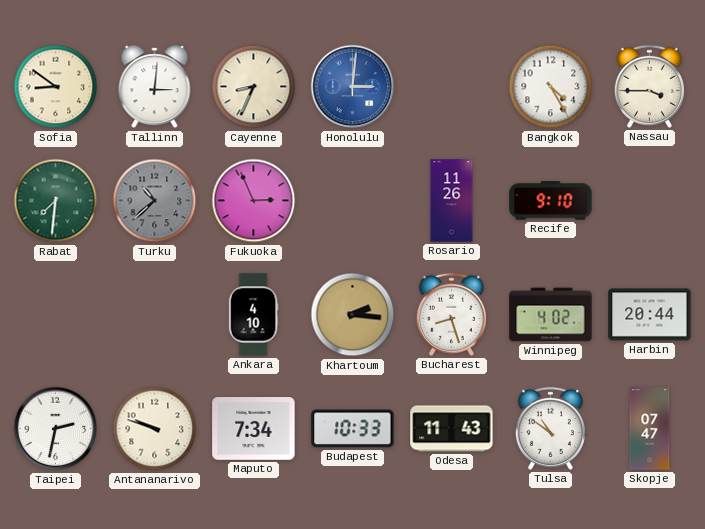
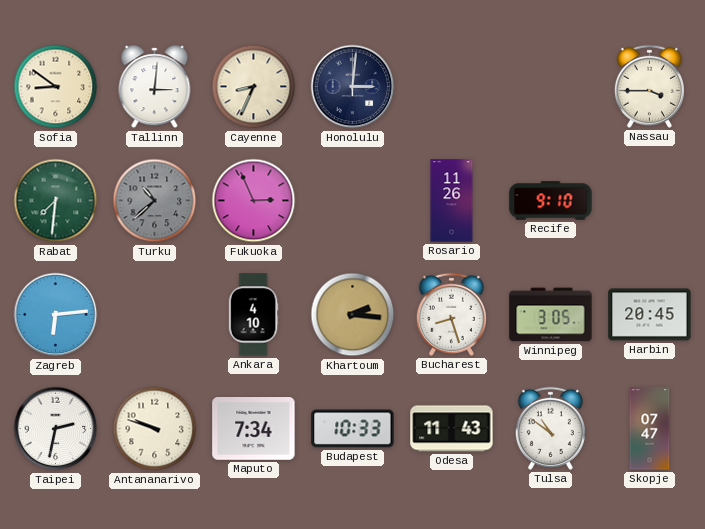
Honolulu dial: blue -> navy (353, 87)
Bangkok: 4:25 -> none (551, 87)
Zagreb: none -> 6:14 (56, 315)
Winnipeg: 4:02 -> 3:05 (551, 315)
Harbin: 20:44 -> 20:45 (650, 315)
